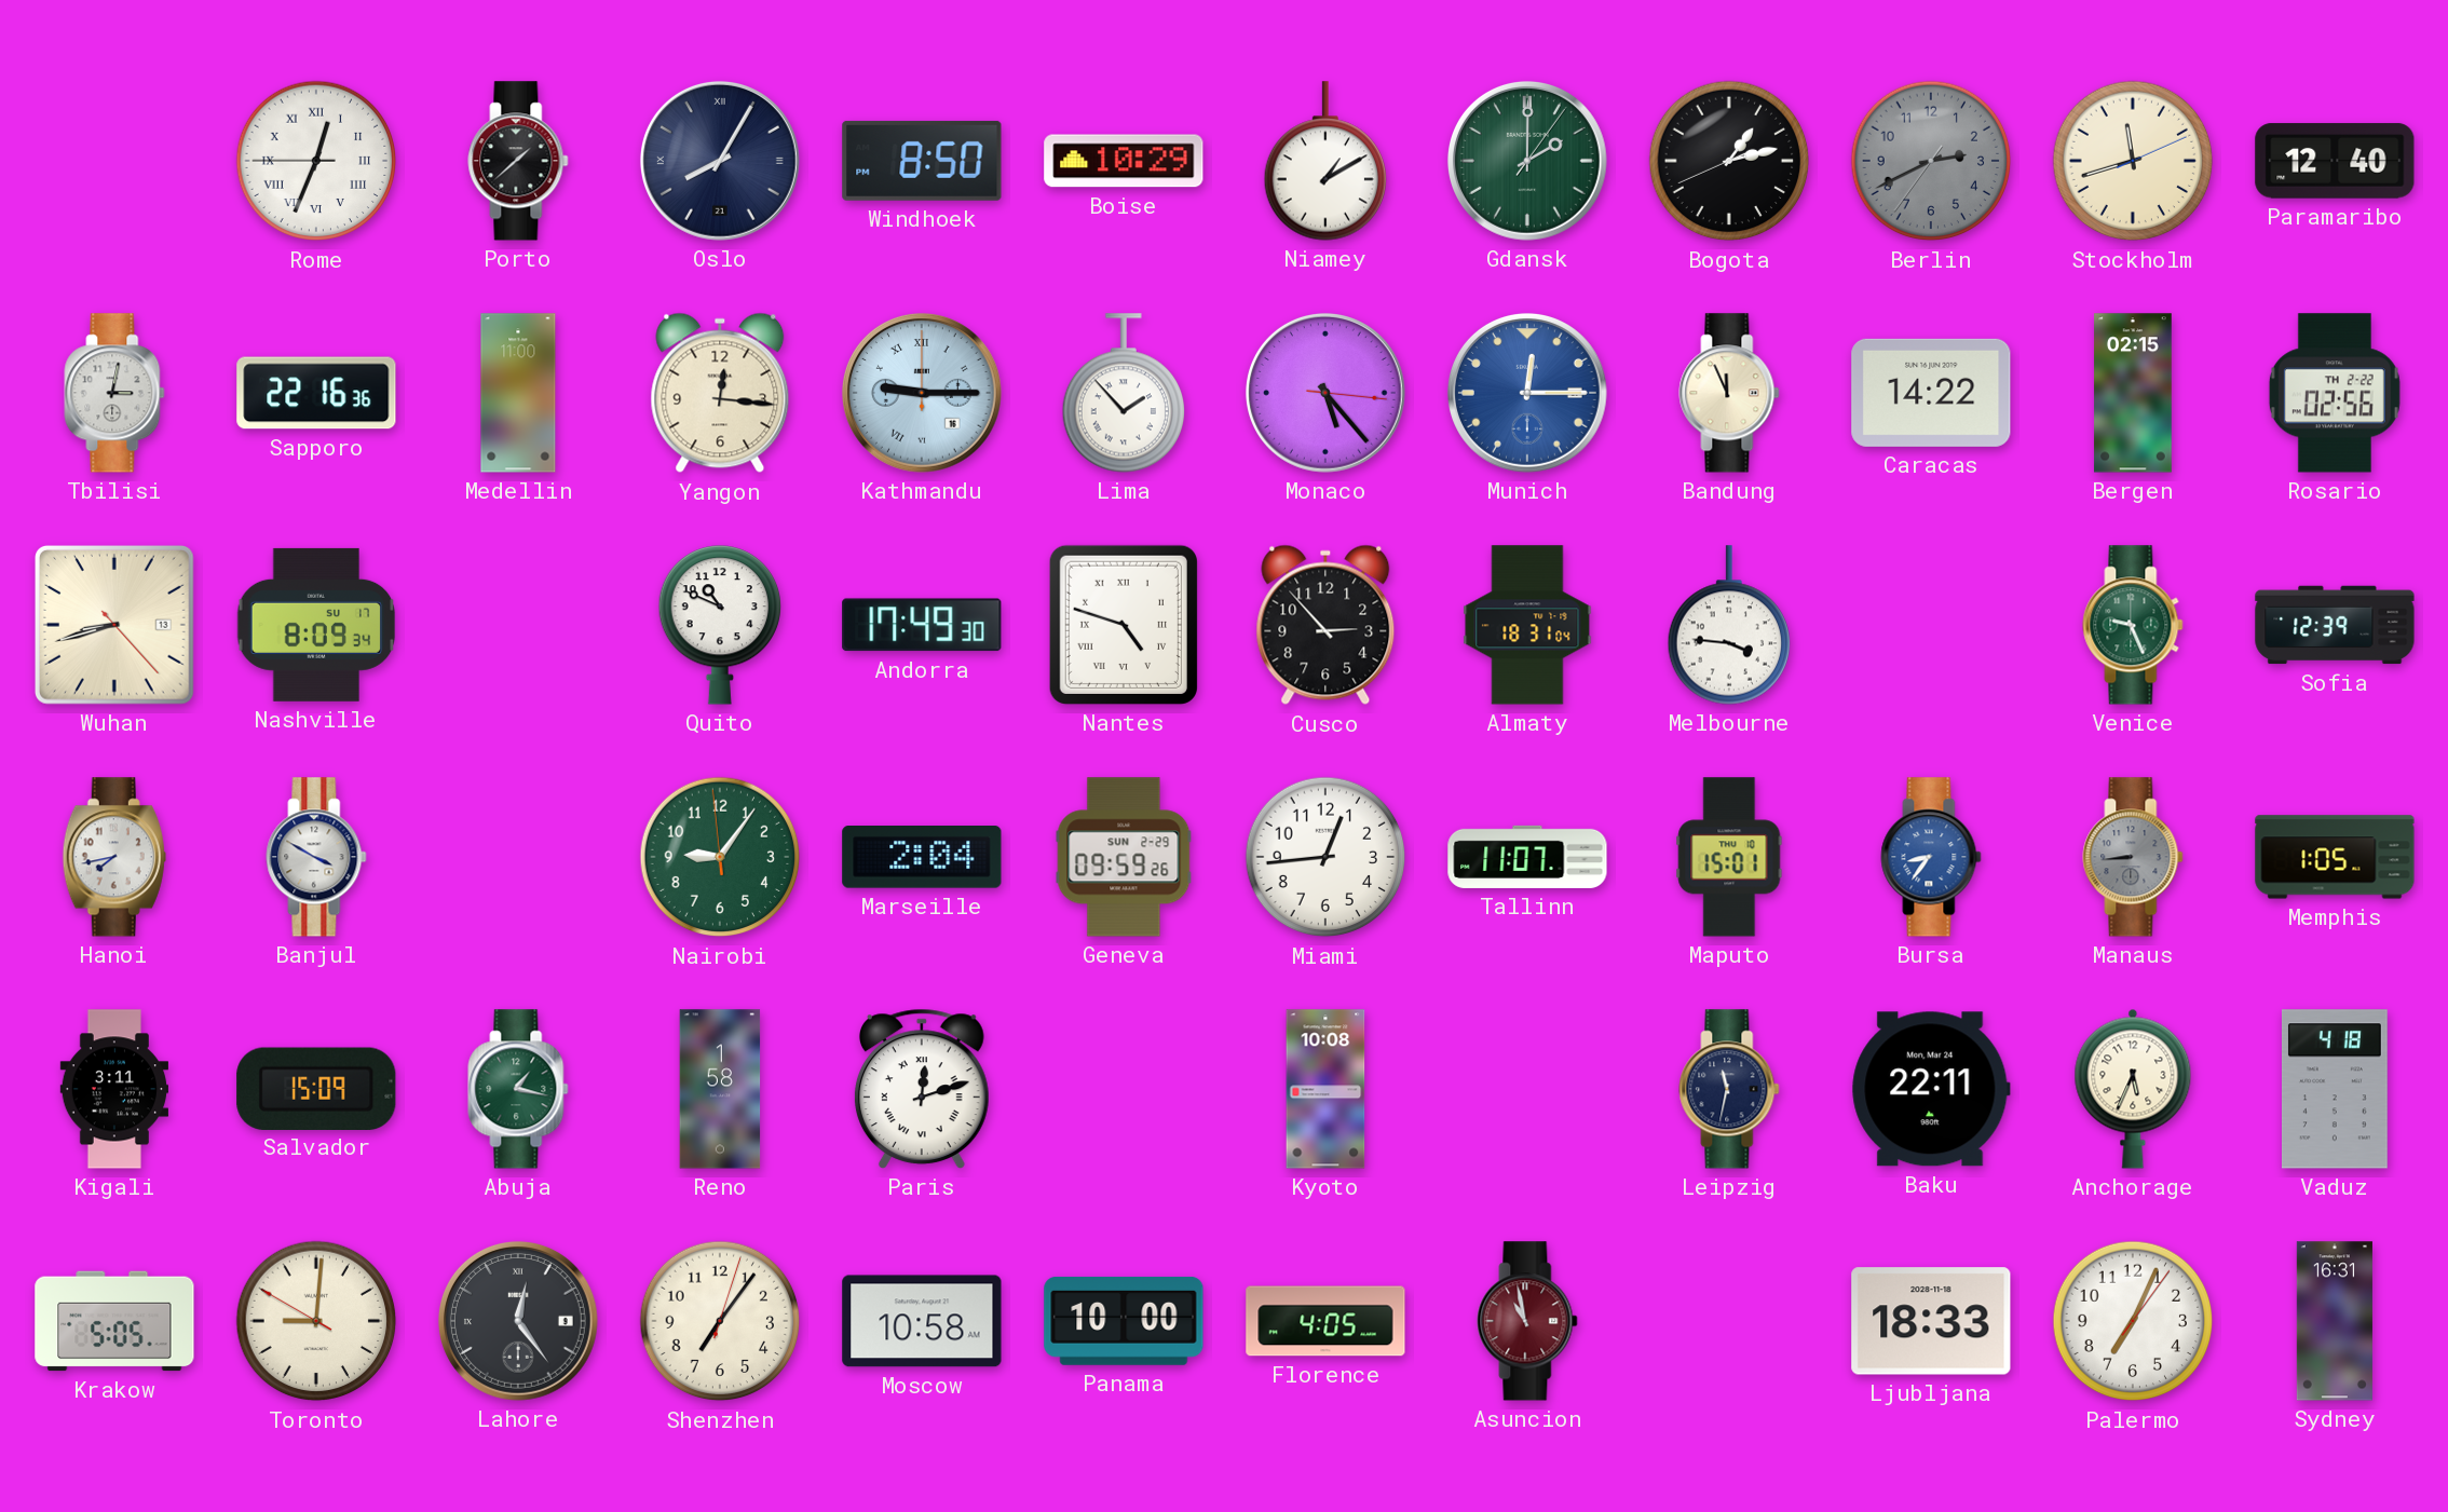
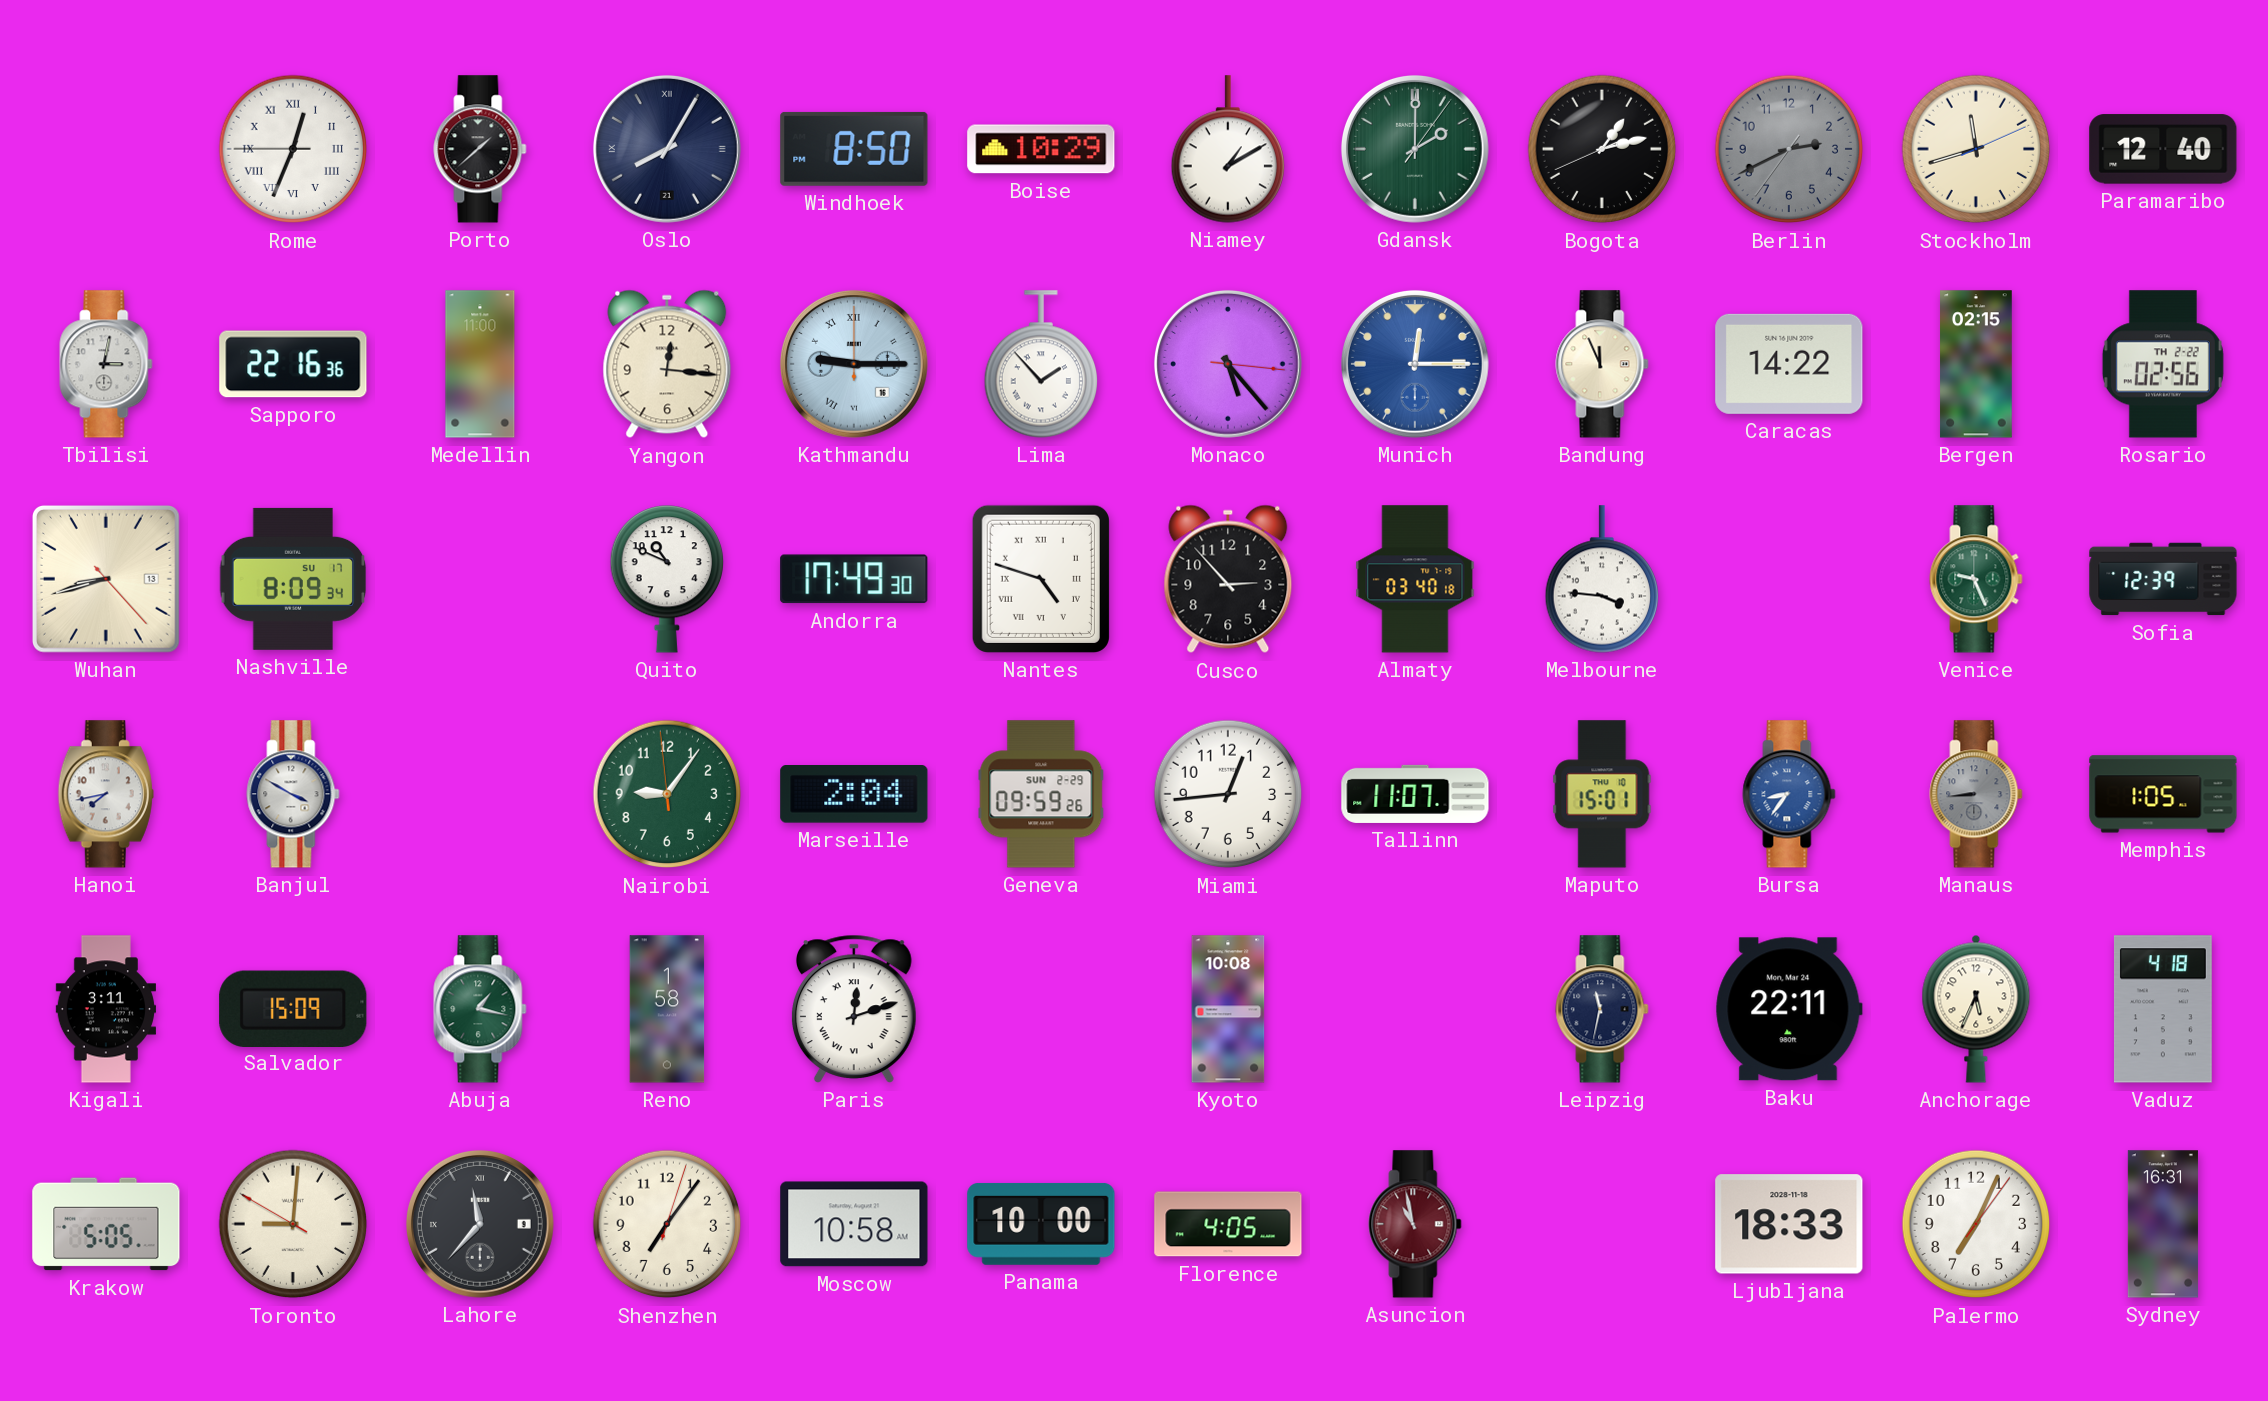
Almaty: 18:31 -> 03:40 (1415, 579)
Lahore: 12:24 -> 11:37 (480, 1224)
